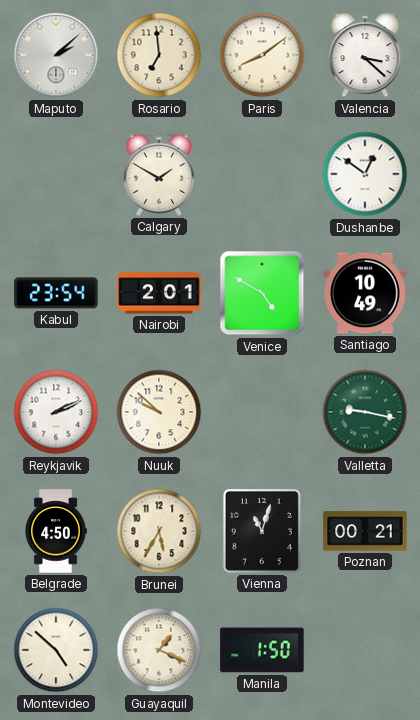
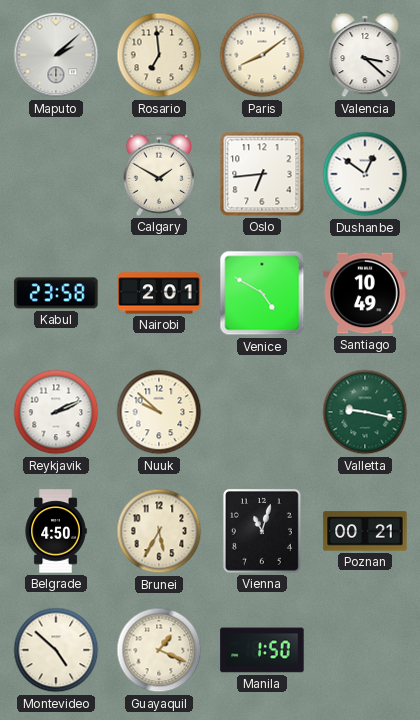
Oslo: none -> 6:44 (262, 174)
Kabul: 23:54 -> 23:58 (56, 293)
